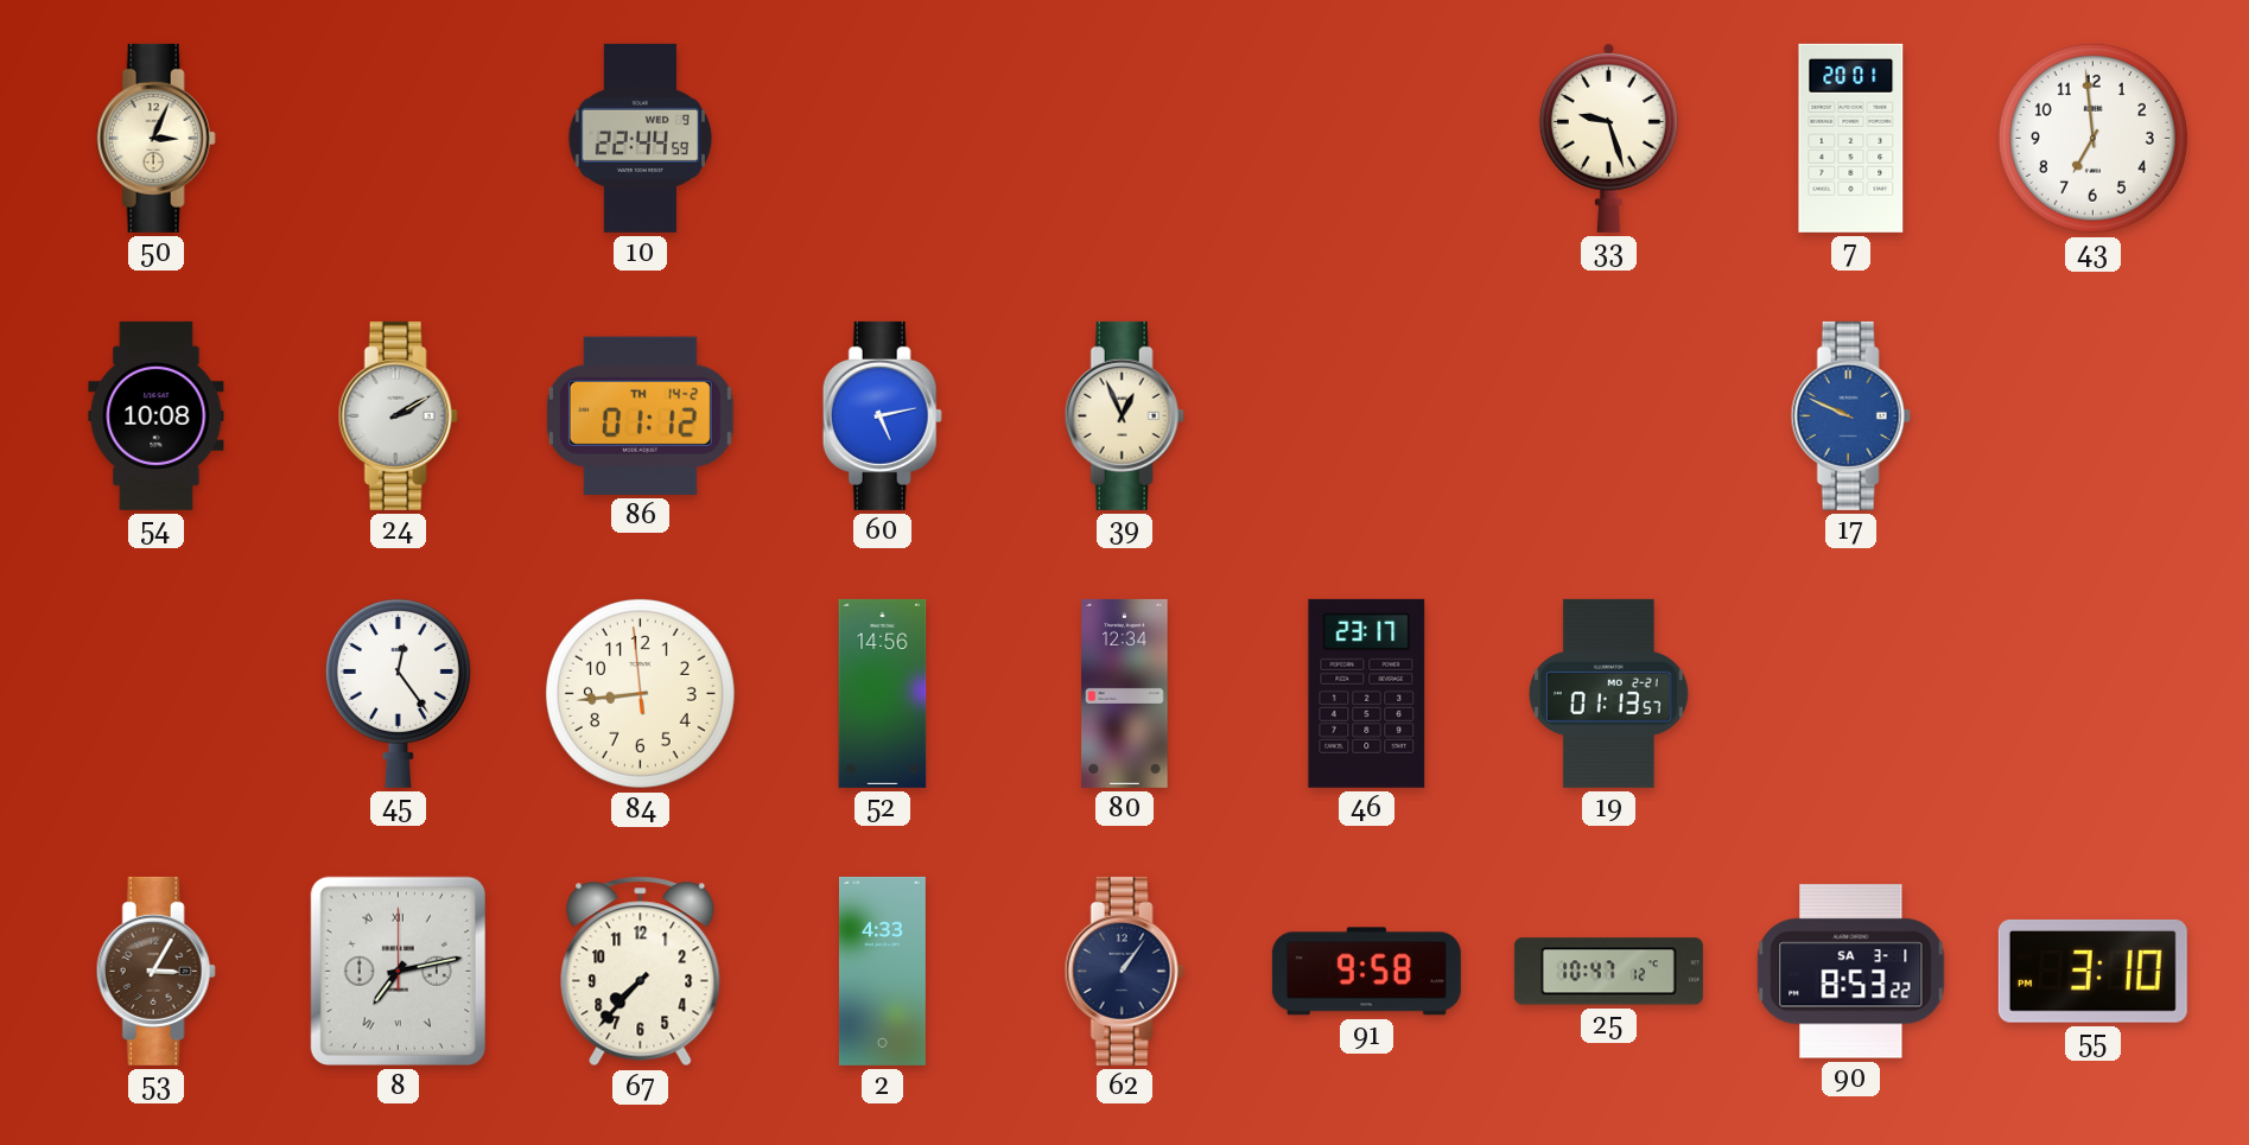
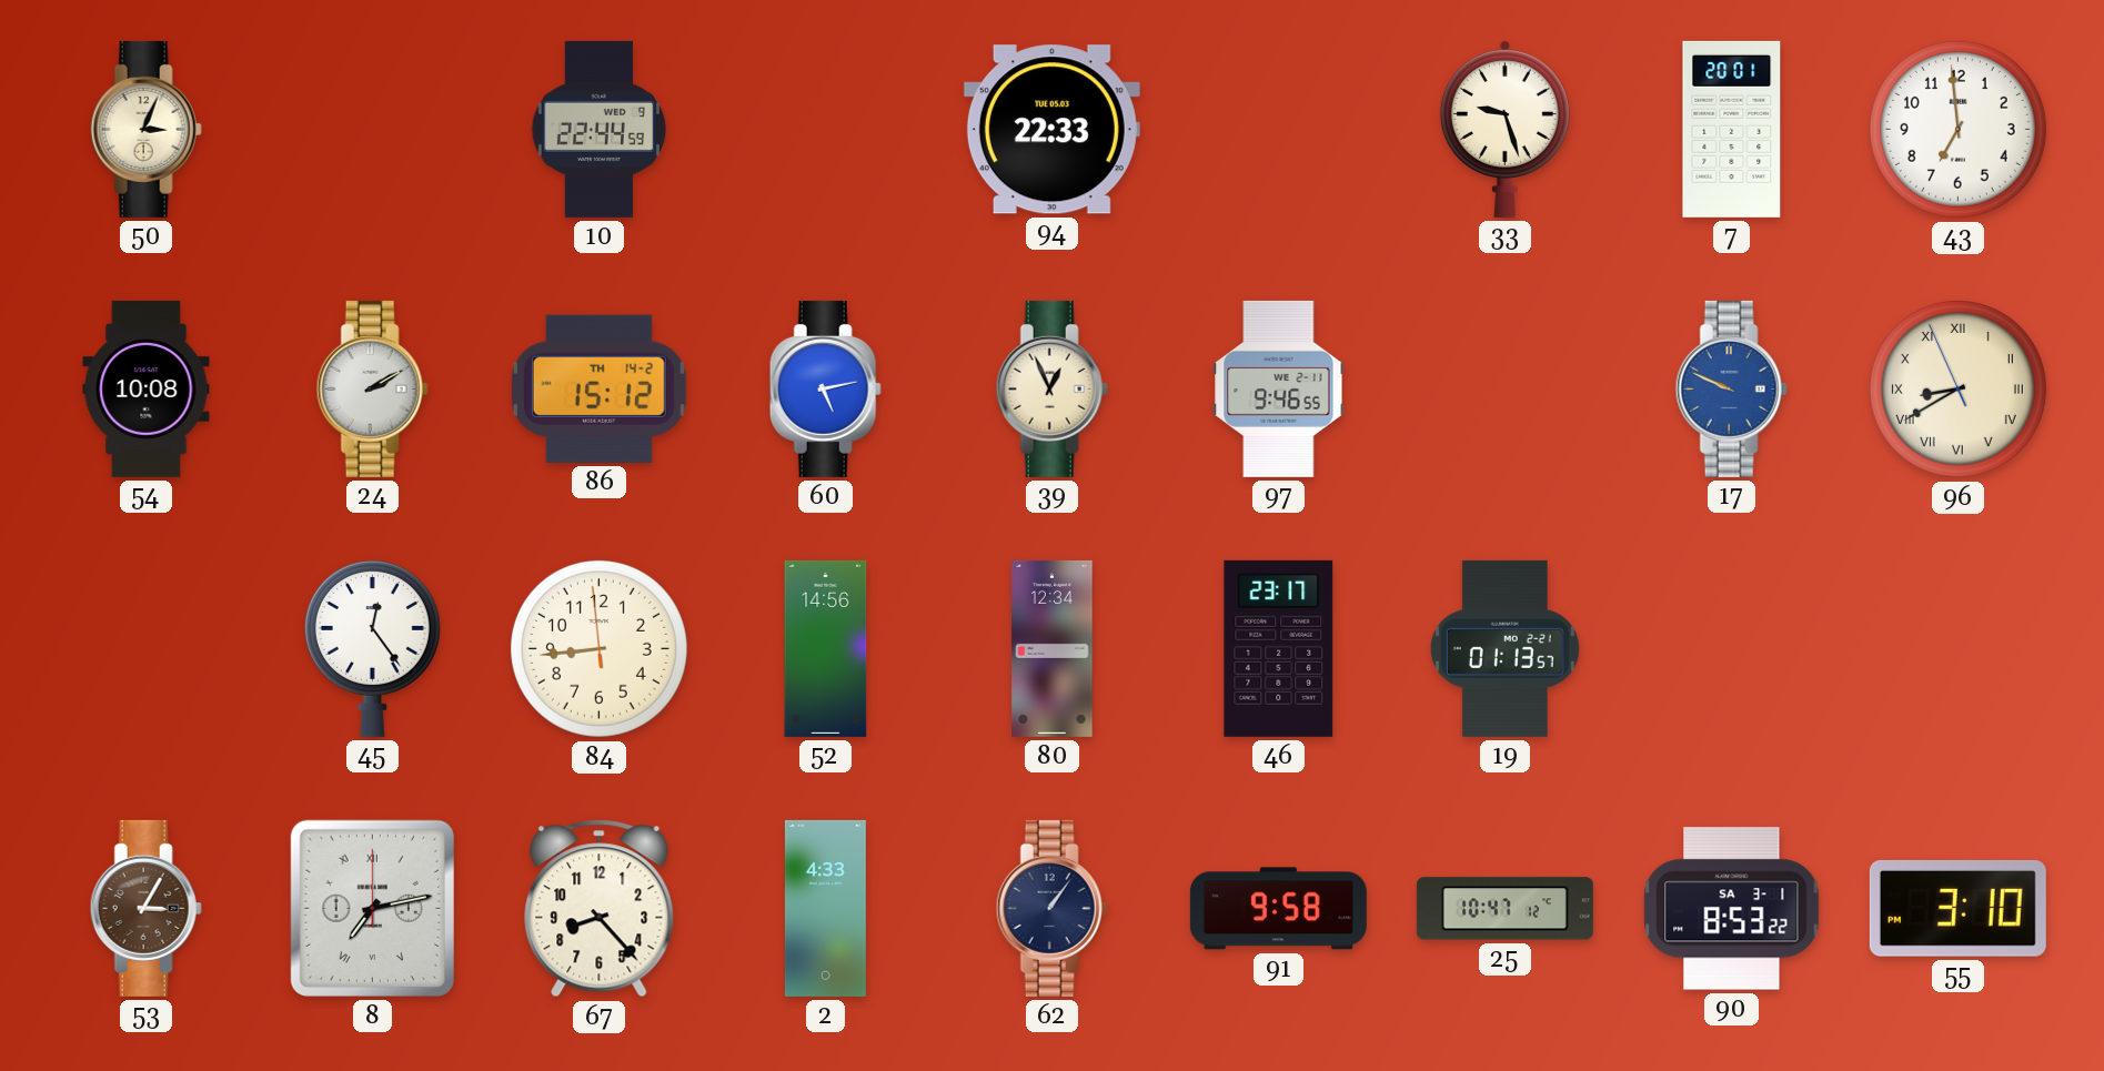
94: none -> 22:33 (1051, 130)
86: 01:12 -> 15:12 (598, 388)
97: none -> 9:46 (1279, 388)
96: none -> 8:39 (1957, 388)
67: 7:37 -> 8:23 (600, 909)
